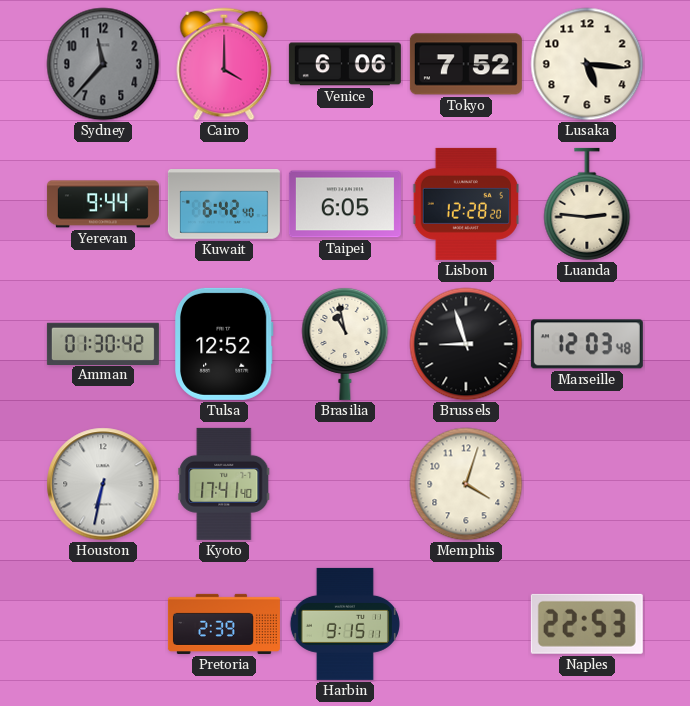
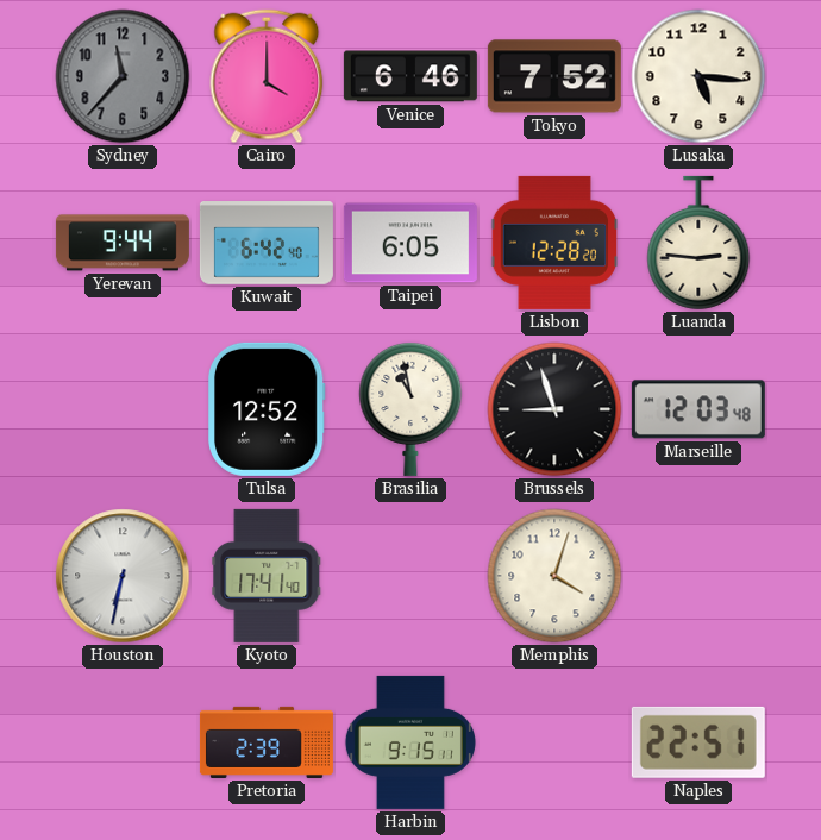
Venice: 6:06 -> 6:46 (411, 76)
Amman: 01:30 -> none (103, 343)
Naples: 22:53 -> 22:51 (698, 742)
